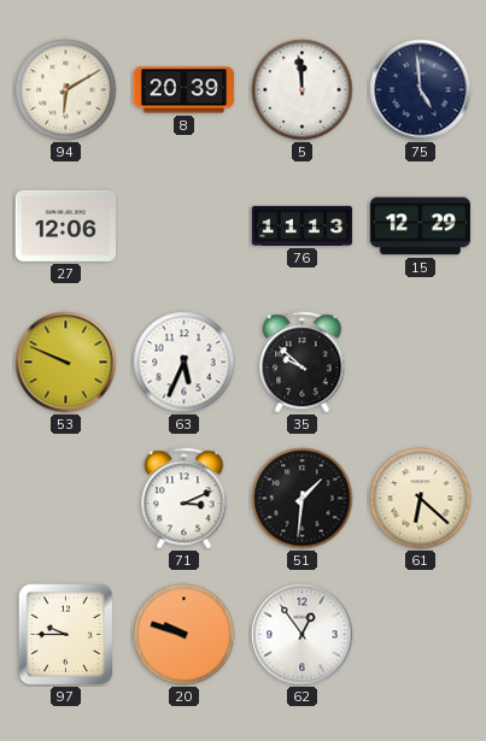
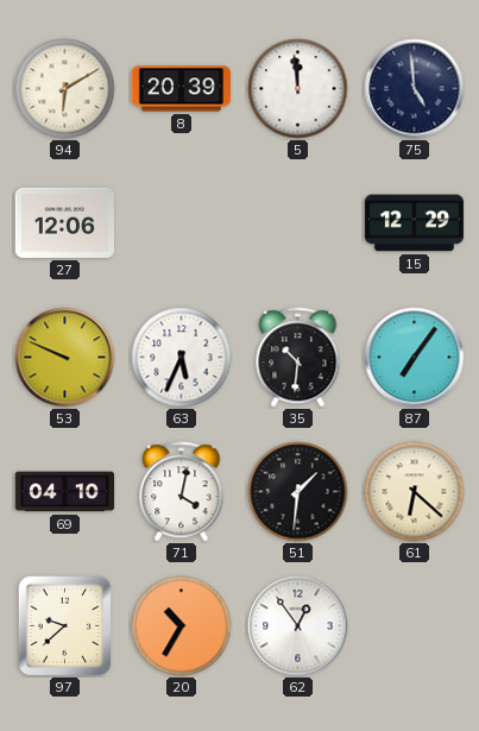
76: 11:13 -> none (303, 225)
35: 9:52 -> 10:31 (298, 358)
87: none -> 7:06 (415, 358)
69: none -> 04:10 (65, 492)
71: 3:11 -> 4:02 (182, 492)
97: 9:45 -> 9:38 (65, 626)
20: 9:48 -> 10:35 (182, 626)
